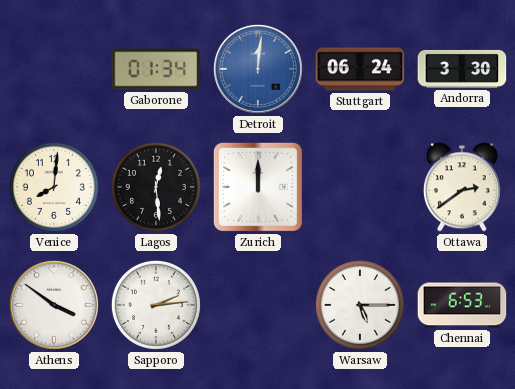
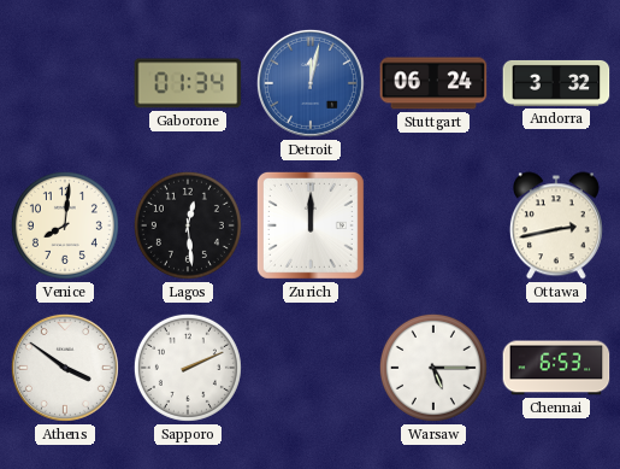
Detroit: 12:01 -> 12:02 (311, 83)
Andorra: 3:30 -> 3:32 (556, 83)
Ottawa: 2:39 -> 2:43 (556, 225)
Sapporo: 2:14 -> 2:11 (188, 368)
